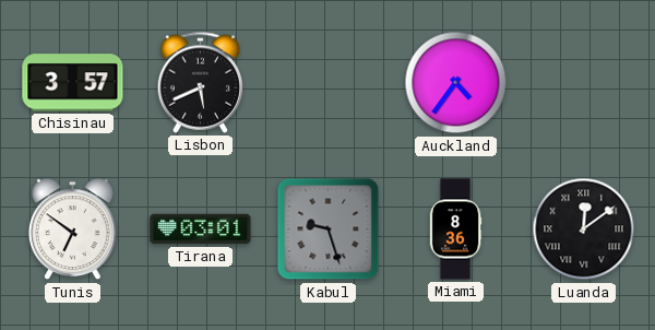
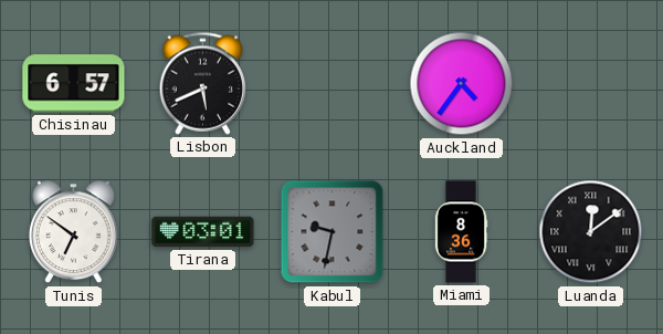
Chisinau: 3:57 -> 6:57 (74, 84)
Kabul: 9:27 -> 9:32 (333, 232)
